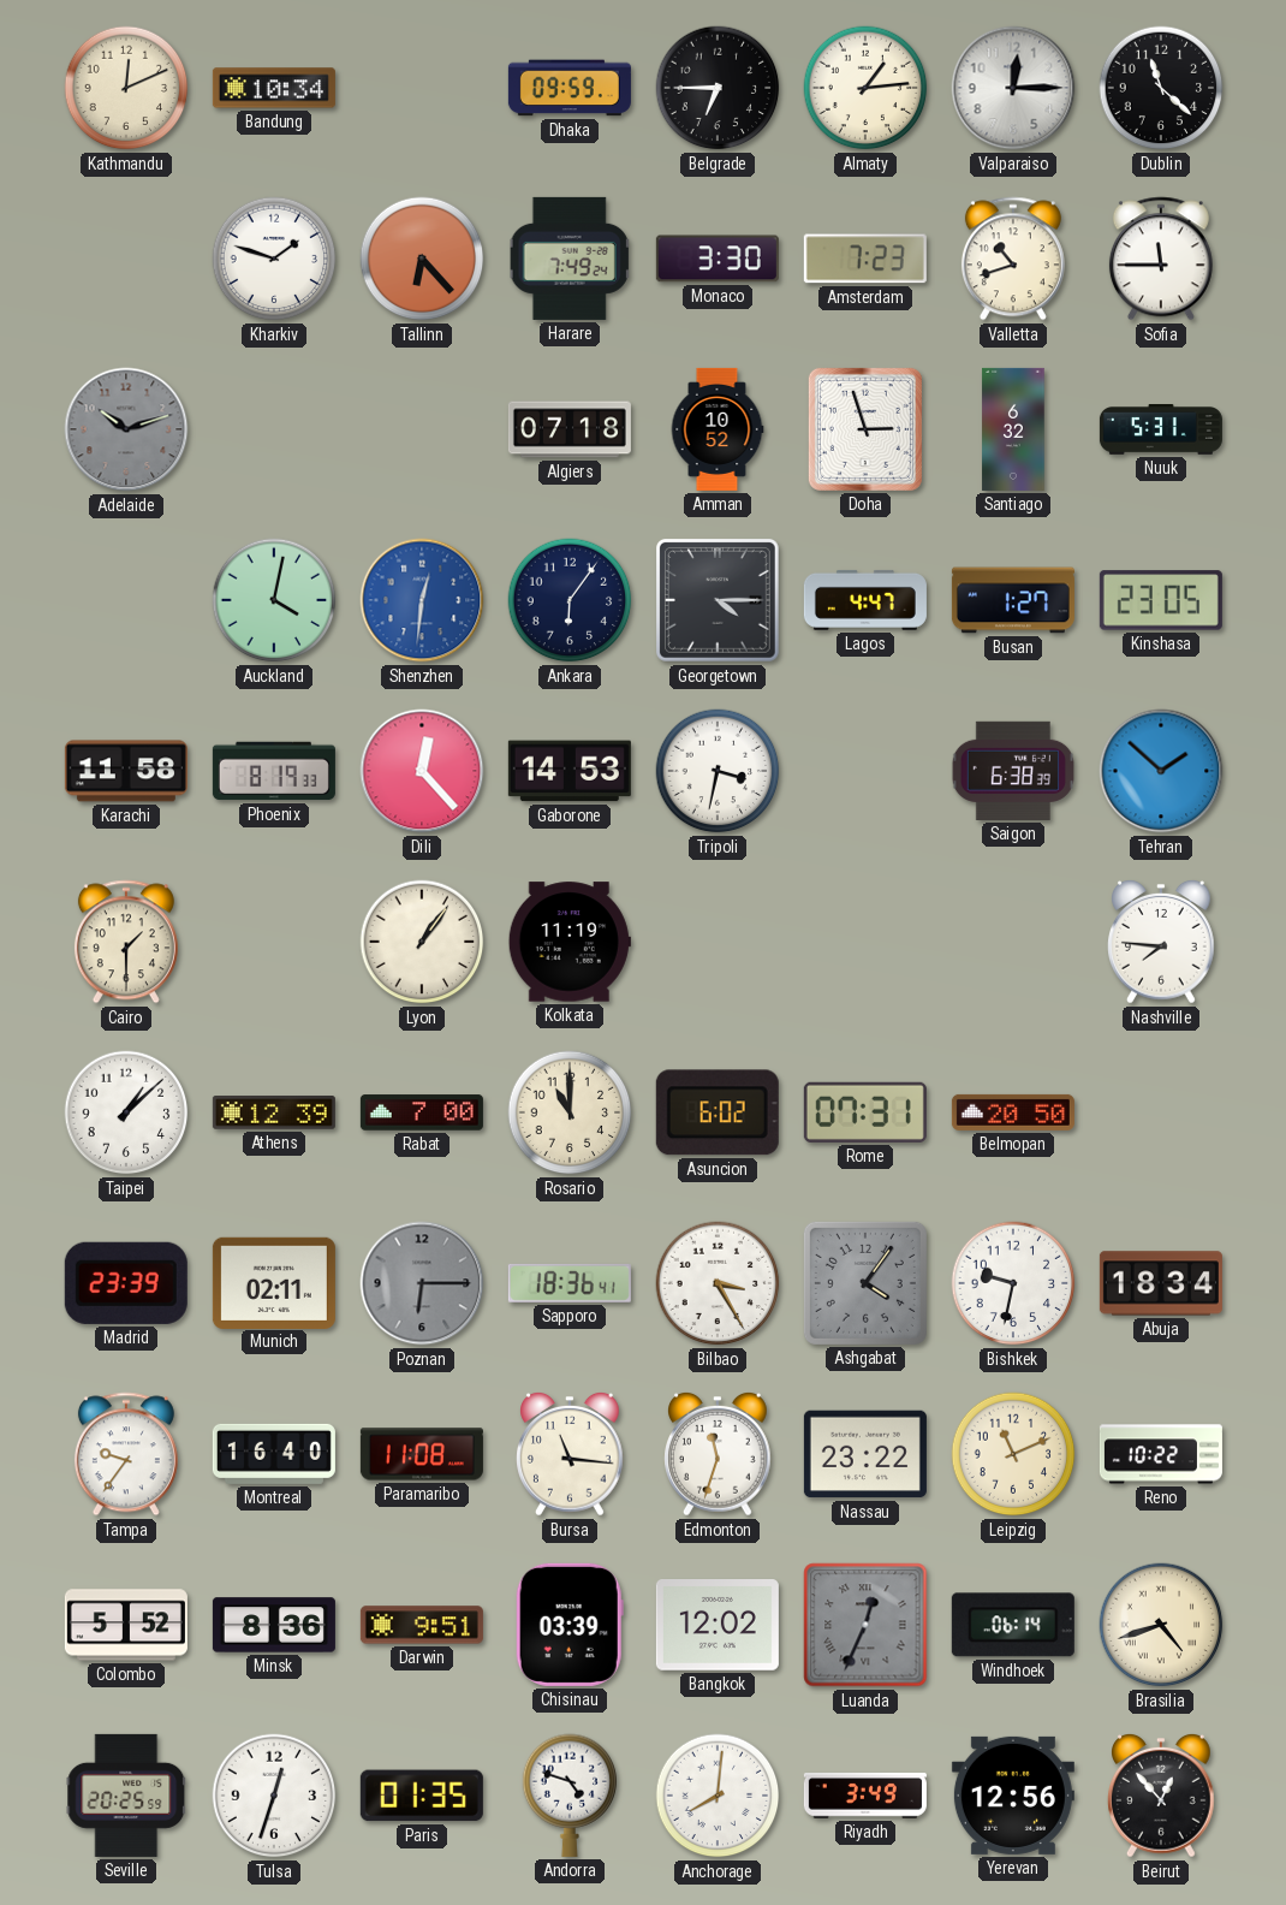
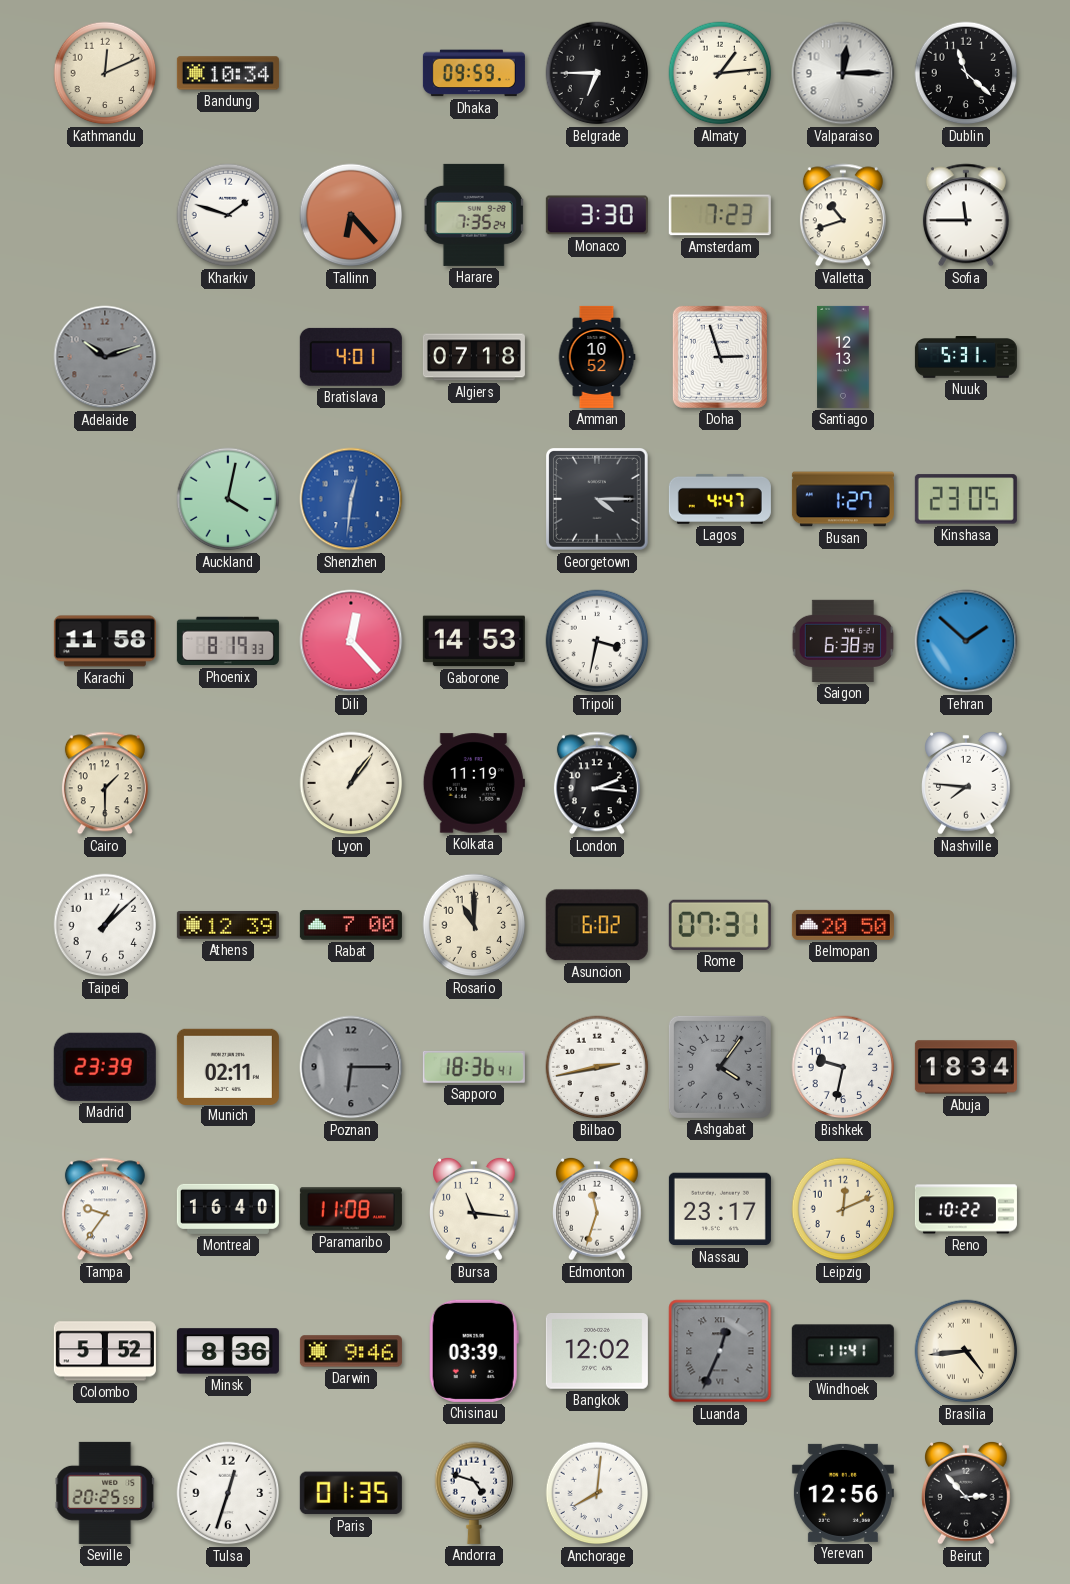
Harare: 7:49 -> 7:35 (474, 215)
Bratislava: none -> 4:01 (351, 357)
Santiago: 6:32 -> 12:13 (843, 357)
Ankara: 6:06 -> none (570, 600)
London: none -> 2:16 (597, 783)
Bilbao: 3:25 -> 2:43 (597, 1067)
Nassau: 23:22 -> 23:17 (720, 1209)
Leipzig: 11:11 -> 12:11 (843, 1209)
Darwin: 9:51 -> 9:46 (351, 1351)
Windhoek: 06:14 -> 11:41 (843, 1351)
Brasilia: 4:42 -> 4:44 (966, 1351)
Riyadh: 3:49 -> none (865, 1796)
Beirut: 12:53 -> 2:53 (967, 1493)
